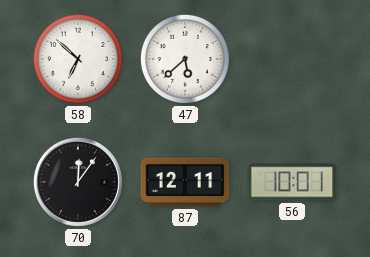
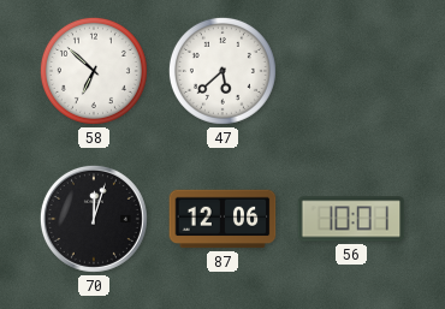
70: 12:06 -> 12:03 (94, 219)
87: 12:11 -> 12:06 (222, 219)
